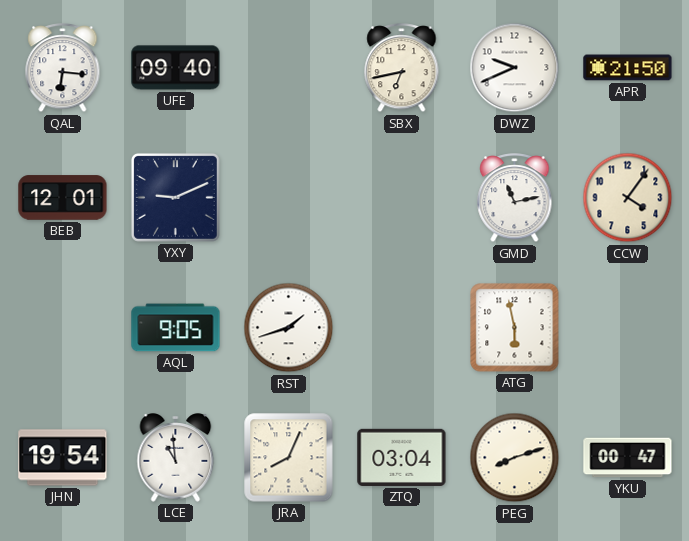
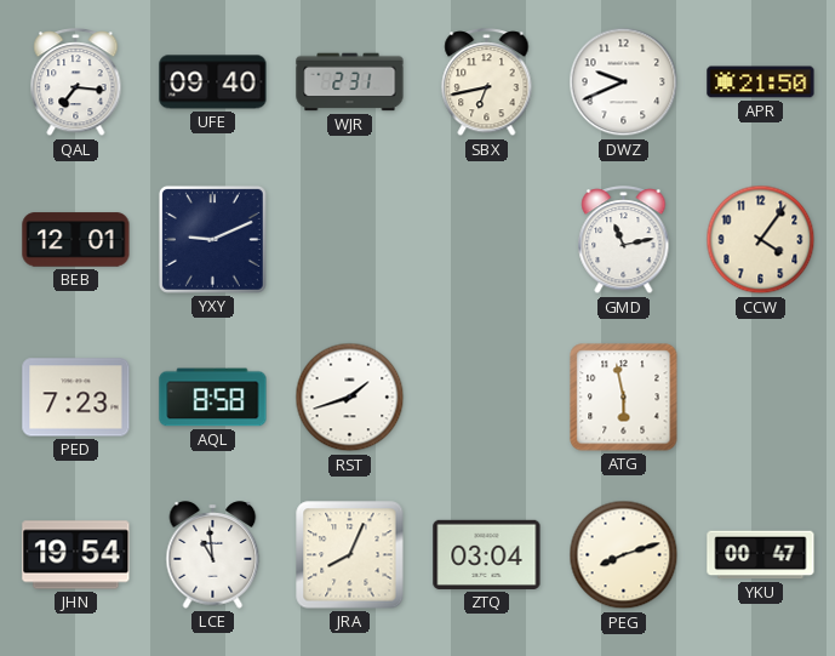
QAL: 6:16 -> 7:16 (76, 82)
WJR: none -> 2:31 (350, 82)
PED: none -> 7:23 (76, 398)
AQL: 9:05 -> 8:58 (213, 398)
